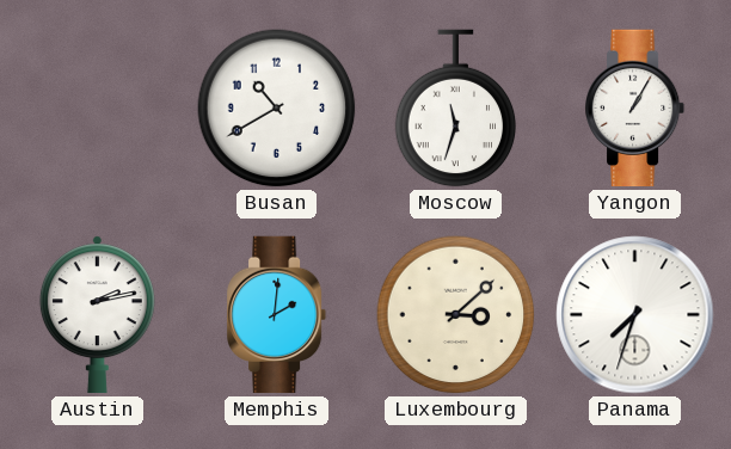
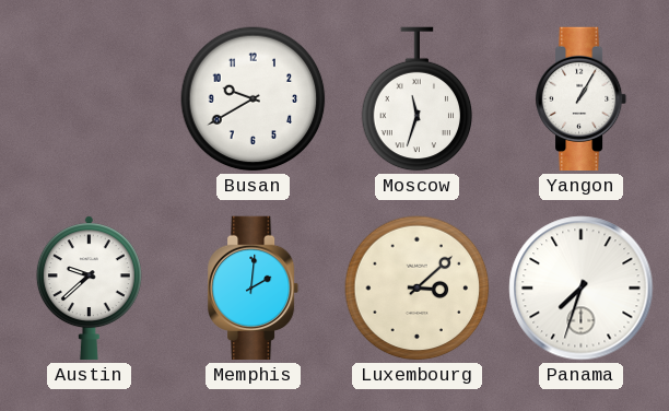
Busan: 10:40 -> 9:40 (254, 99)
Austin: 2:13 -> 9:38 (89, 289)
